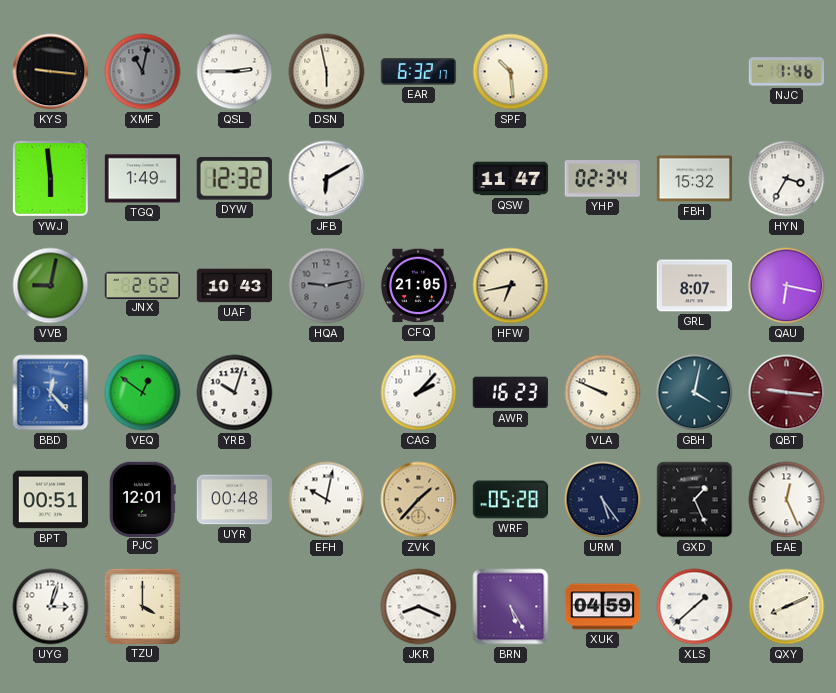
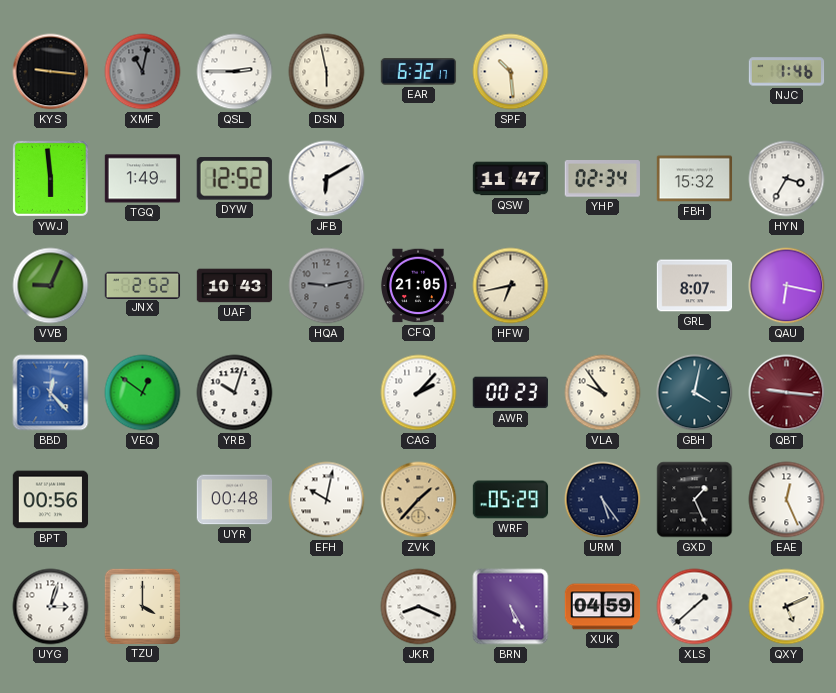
DYW: 12:32 -> 12:52 (234, 179)
VVB: 9:02 -> 9:04 (51, 286)
AWR: 16:23 -> 00:23 (510, 393)
VLA: 9:49 -> 9:54 (603, 393)
BPT: 00:51 -> 00:56 (51, 500)
PJC: 12:01 -> none (143, 499)
WRF: 05:28 -> 05:29 (511, 500)
QXY: 8:11 -> 5:11 (787, 607)
